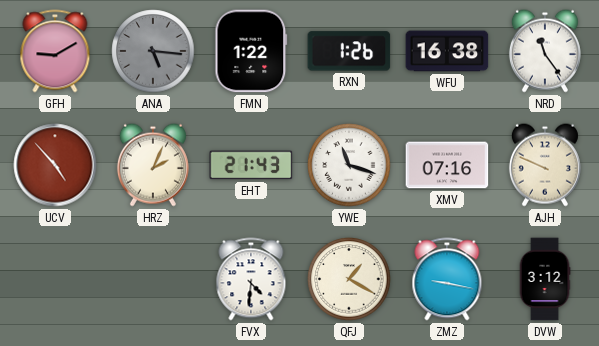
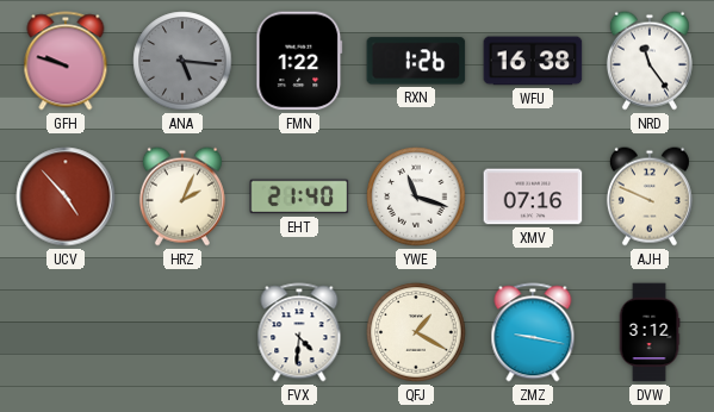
GFH: 9:10 -> 9:48 (66, 61)
EHT: 21:43 -> 21:40 (299, 196)
